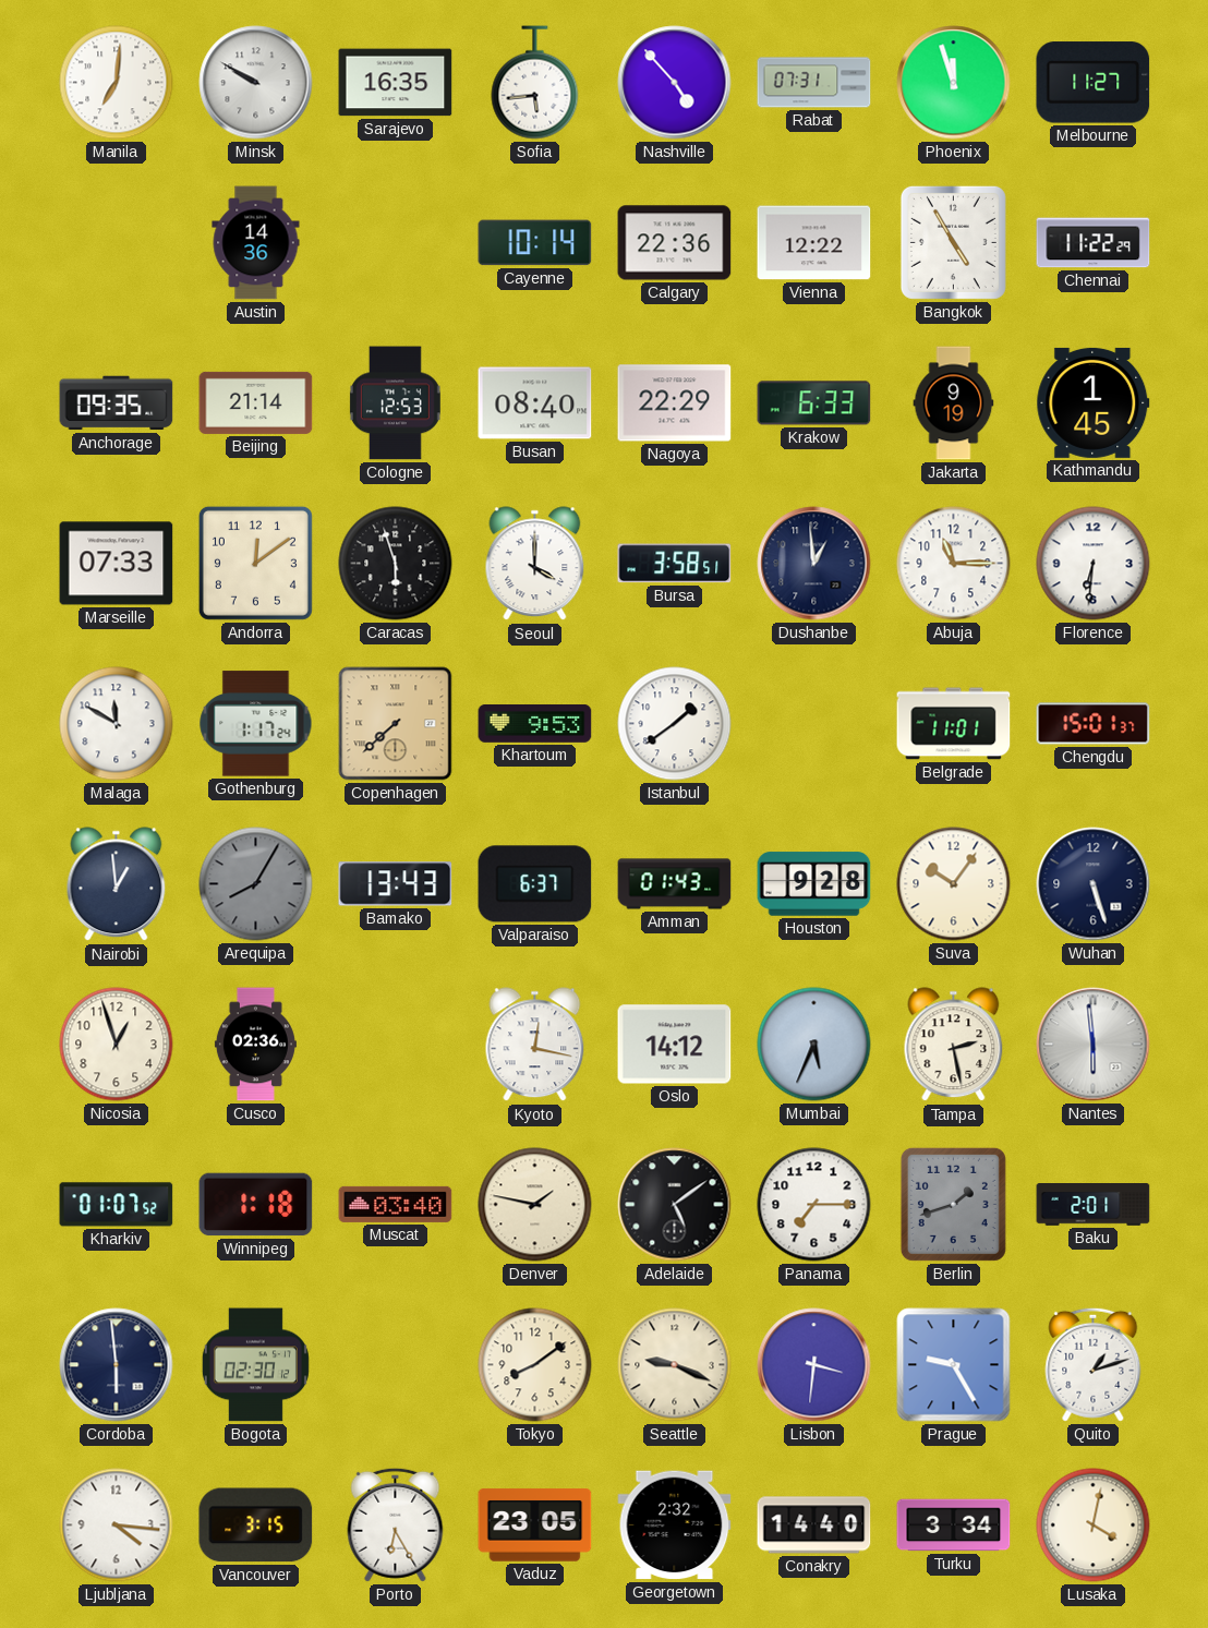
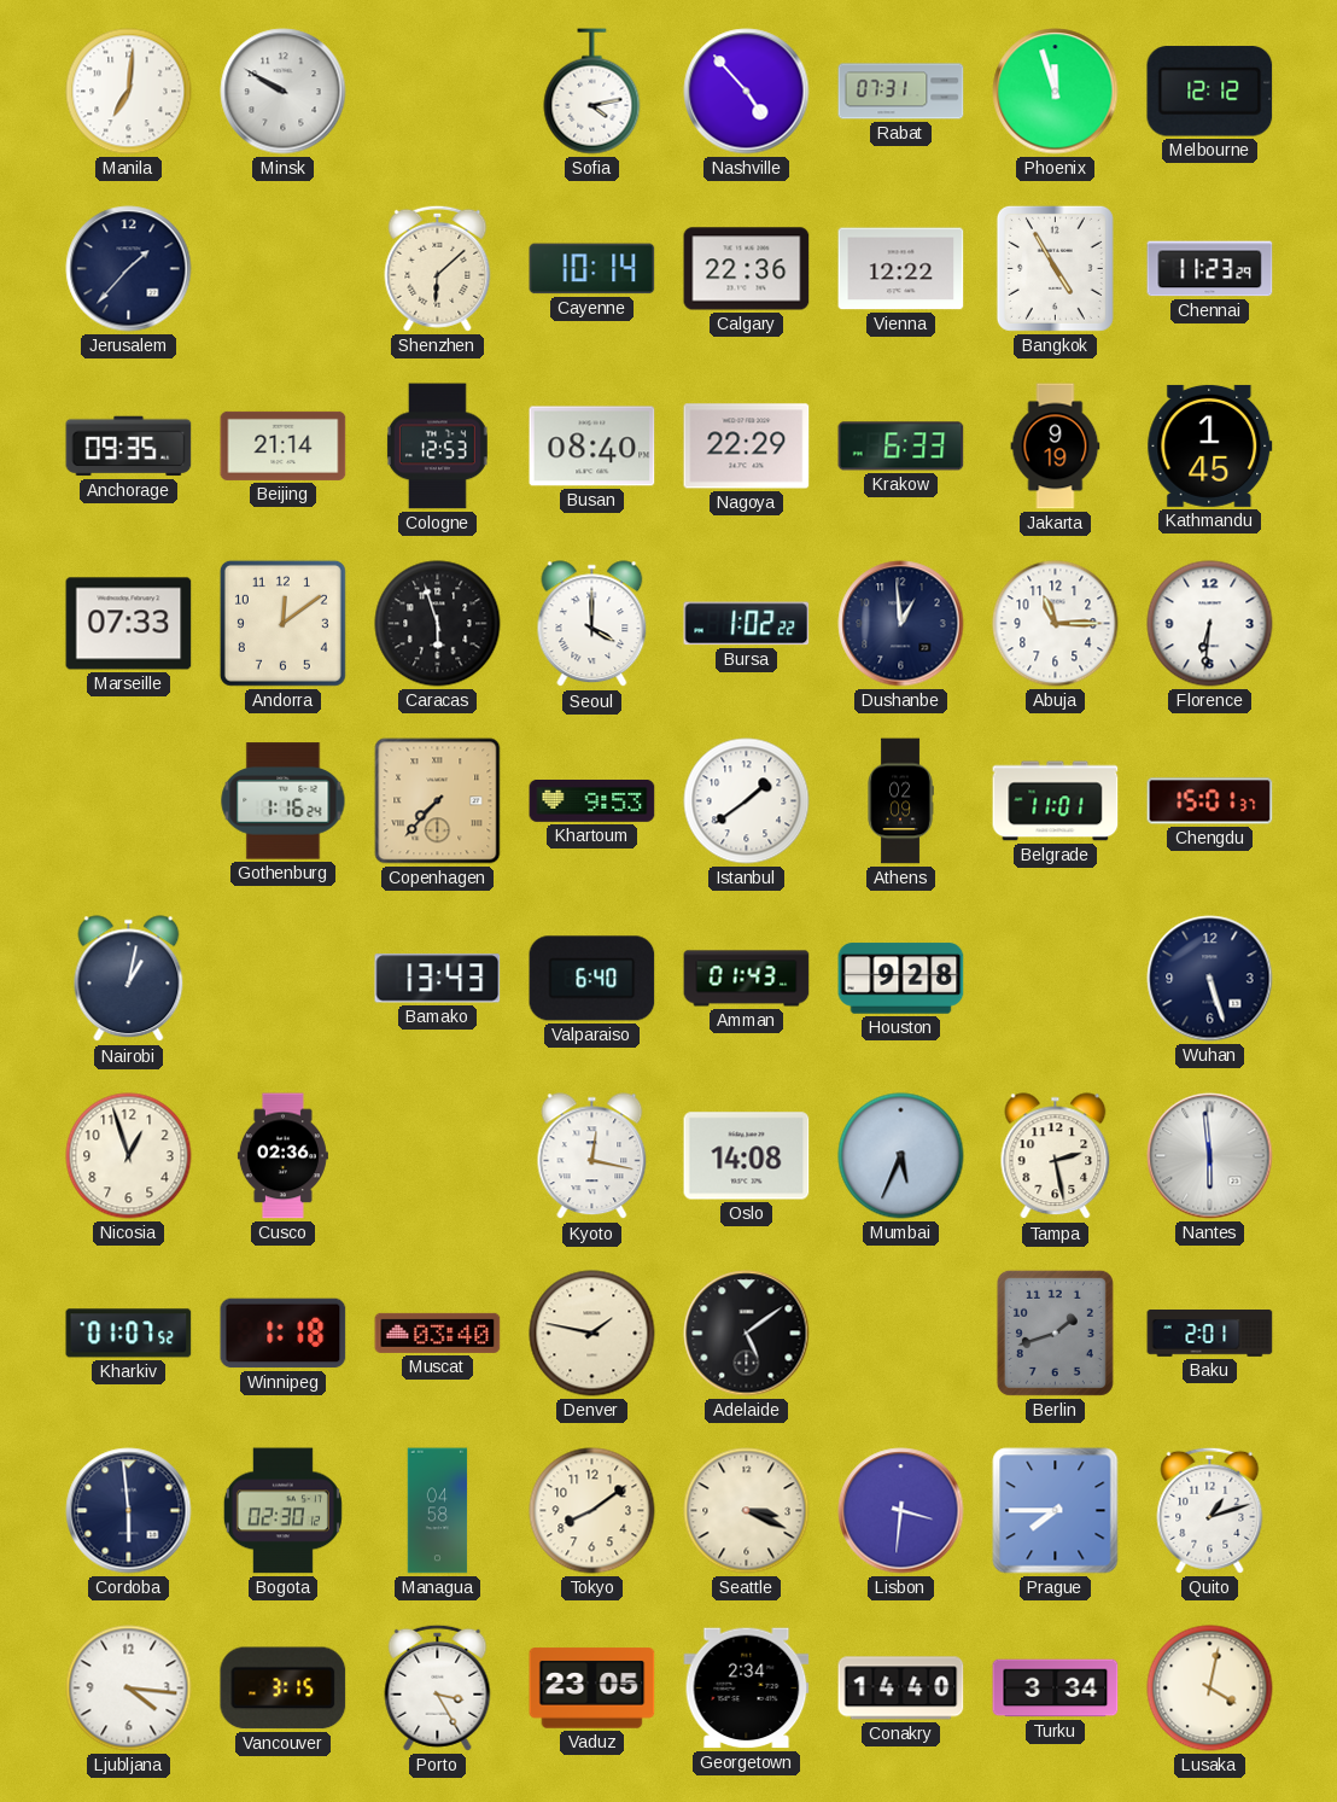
Sarajevo: 16:35 -> none (396, 83)
Sofia: 5:44 -> 4:13 (592, 92)
Melbourne: 11:27 -> 12:12 (1210, 92)
Jerusalem: none -> 1:37 (129, 269)
Austin: 14:36 -> none (256, 243)
Shenzhen: none -> 6:08 (438, 268)
Chennai: 11:22 -> 11:23 (1210, 269)
Bursa: 3:58 -> 1:02 (747, 624)
Malaga: 11:50 -> none (117, 724)
Gothenburg: 1:17 -> 1:16 (284, 801)
Copenhagen: 7:38 -> 7:37 (438, 801)
Athens: none -> 02:09 (900, 801)
Nairobi: 12:59 -> 1:02 (129, 979)
Arequipa: 8:05 -> none (256, 884)
Valparaiso: 6:37 -> 6:40 (592, 979)
Suva: 10:06 -> none (954, 884)
Oslo: 14:12 -> 14:08 (747, 1156)
Panama: 7:15 -> none (814, 1205)
Managua: none -> 04:58 (438, 1511)
Seattle: 9:19 -> 3:19 (747, 1511)
Prague: 9:25 -> 7:45 (1056, 1511)
Porto: 6:25 -> 3:25 (438, 1687)
Georgetown: 2:32 -> 2:34 (747, 1689)
